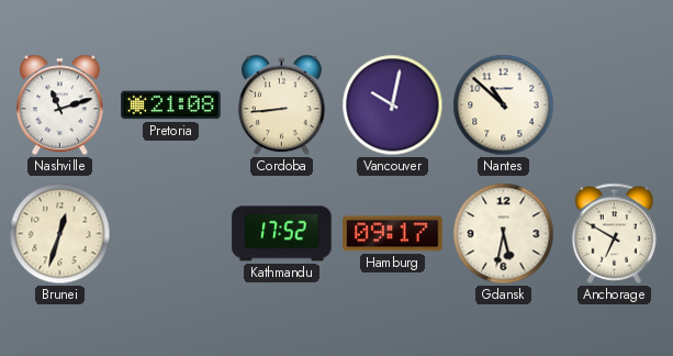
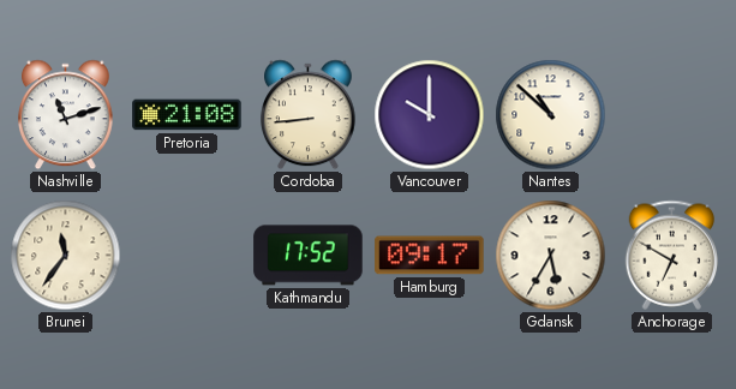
Vancouver: 10:02 -> 10:00 (430, 115)
Brunei: 12:33 -> 11:36 (66, 256)
Gdansk: 5:32 -> 5:35 (551, 256)
